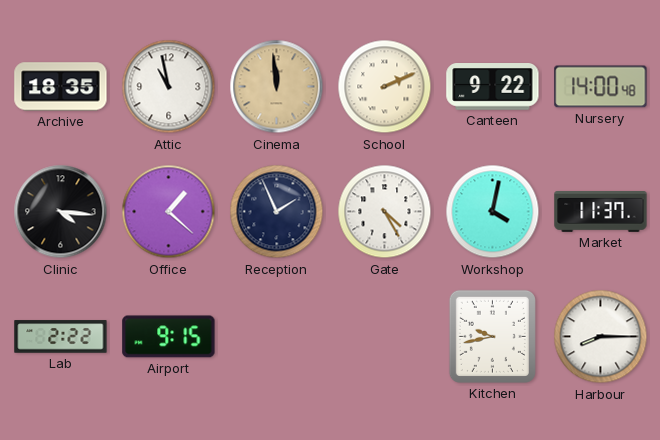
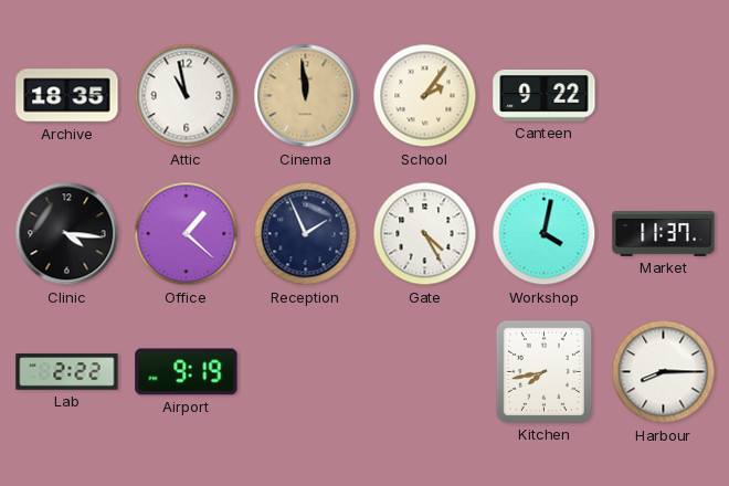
School: 2:11 -> 2:06 (425, 96)
Nursery: 14:00 -> none (601, 87)
Airport: 9:15 -> 9:19 (187, 372)
Kitchen: 9:43 -> 7:43 (543, 371)
